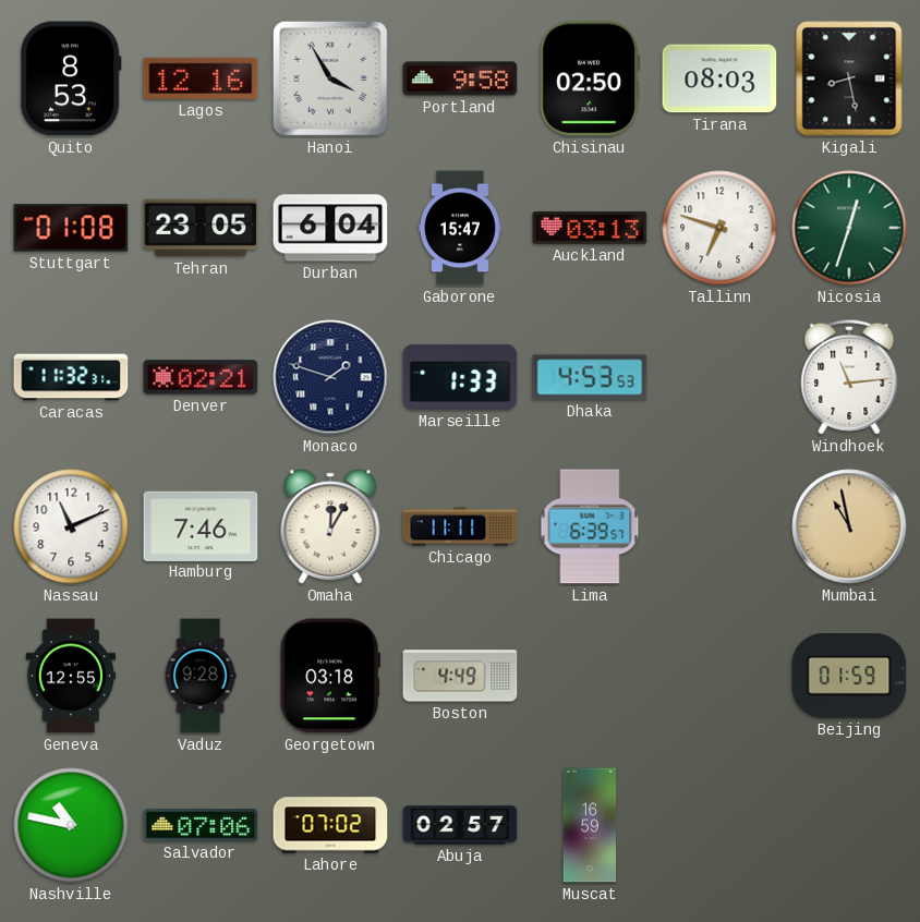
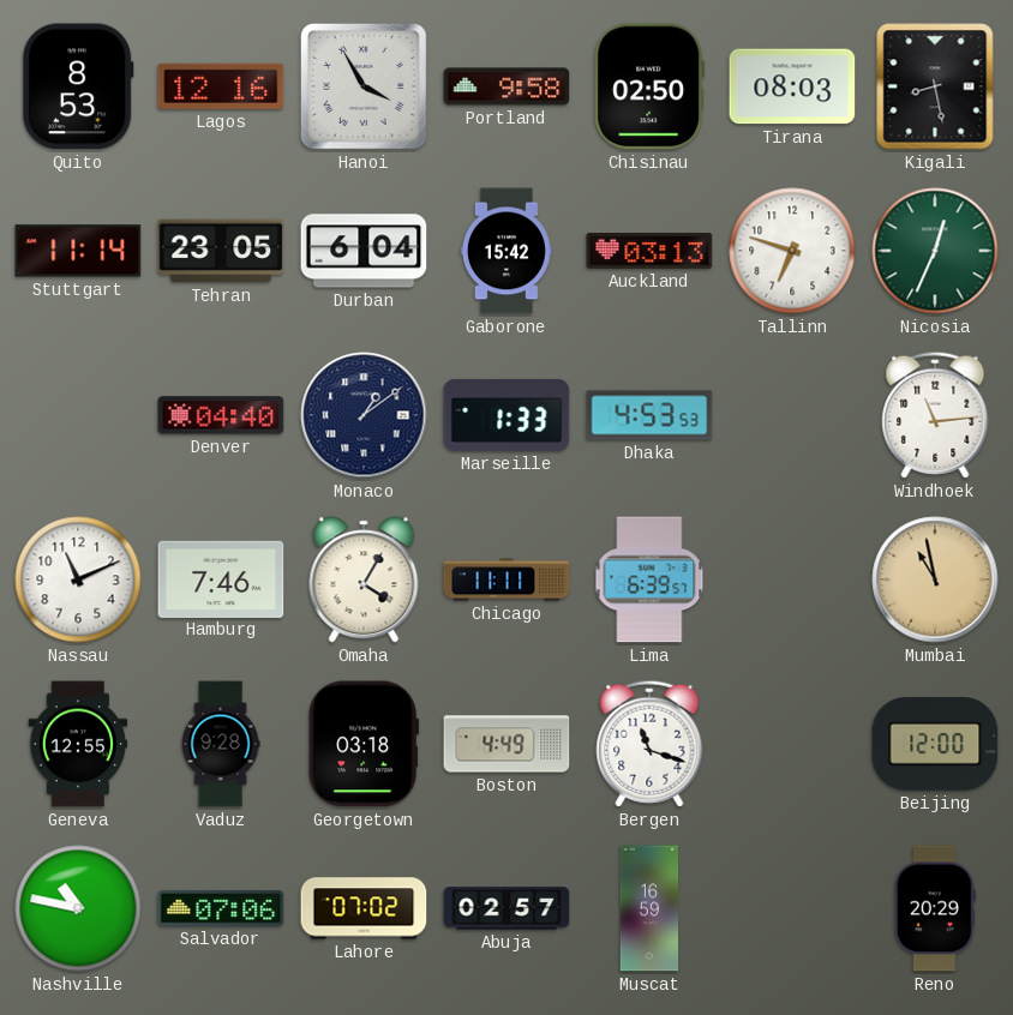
Stuttgart: 01:08 -> 11:14 (78, 251)
Gaborone: 15:47 -> 15:42 (507, 251)
Nicosia: 12:33 -> 12:34 (935, 251)
Caracas: 11:32 -> none (71, 377)
Denver: 02:21 -> 04:40 (221, 415)
Monaco: 1:48 -> 1:09 (364, 415)
Omaha: 12:05 -> 4:05 (364, 579)
Bergen: none -> 11:18 (649, 744)
Beijing: 01:59 -> 12:00 (935, 744)
Reno: none -> 20:29 (935, 908)
